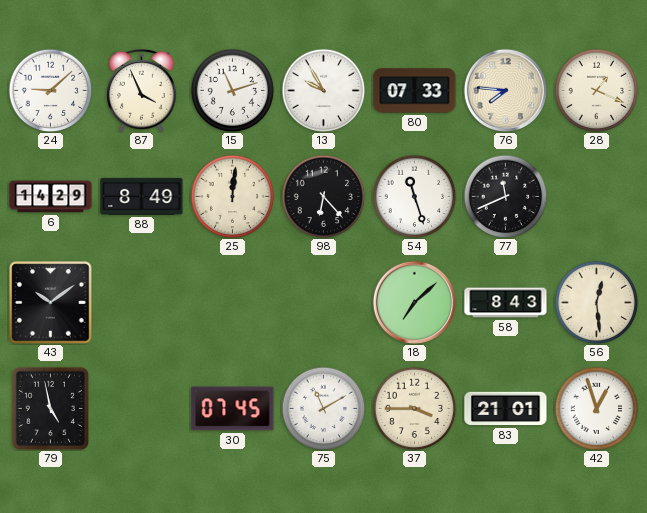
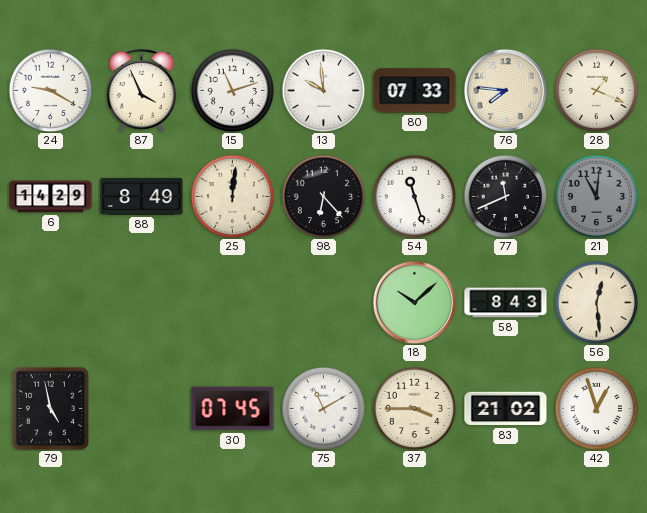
24: 9:08 -> 9:20 (50, 90)
13: 9:55 -> 9:59 (323, 90)
21: none -> 11:01 (596, 196)
43: 10:09 -> none (51, 303)
18: 7:08 -> 10:08 (414, 302)
83: 21:01 -> 21:02 (506, 409)
